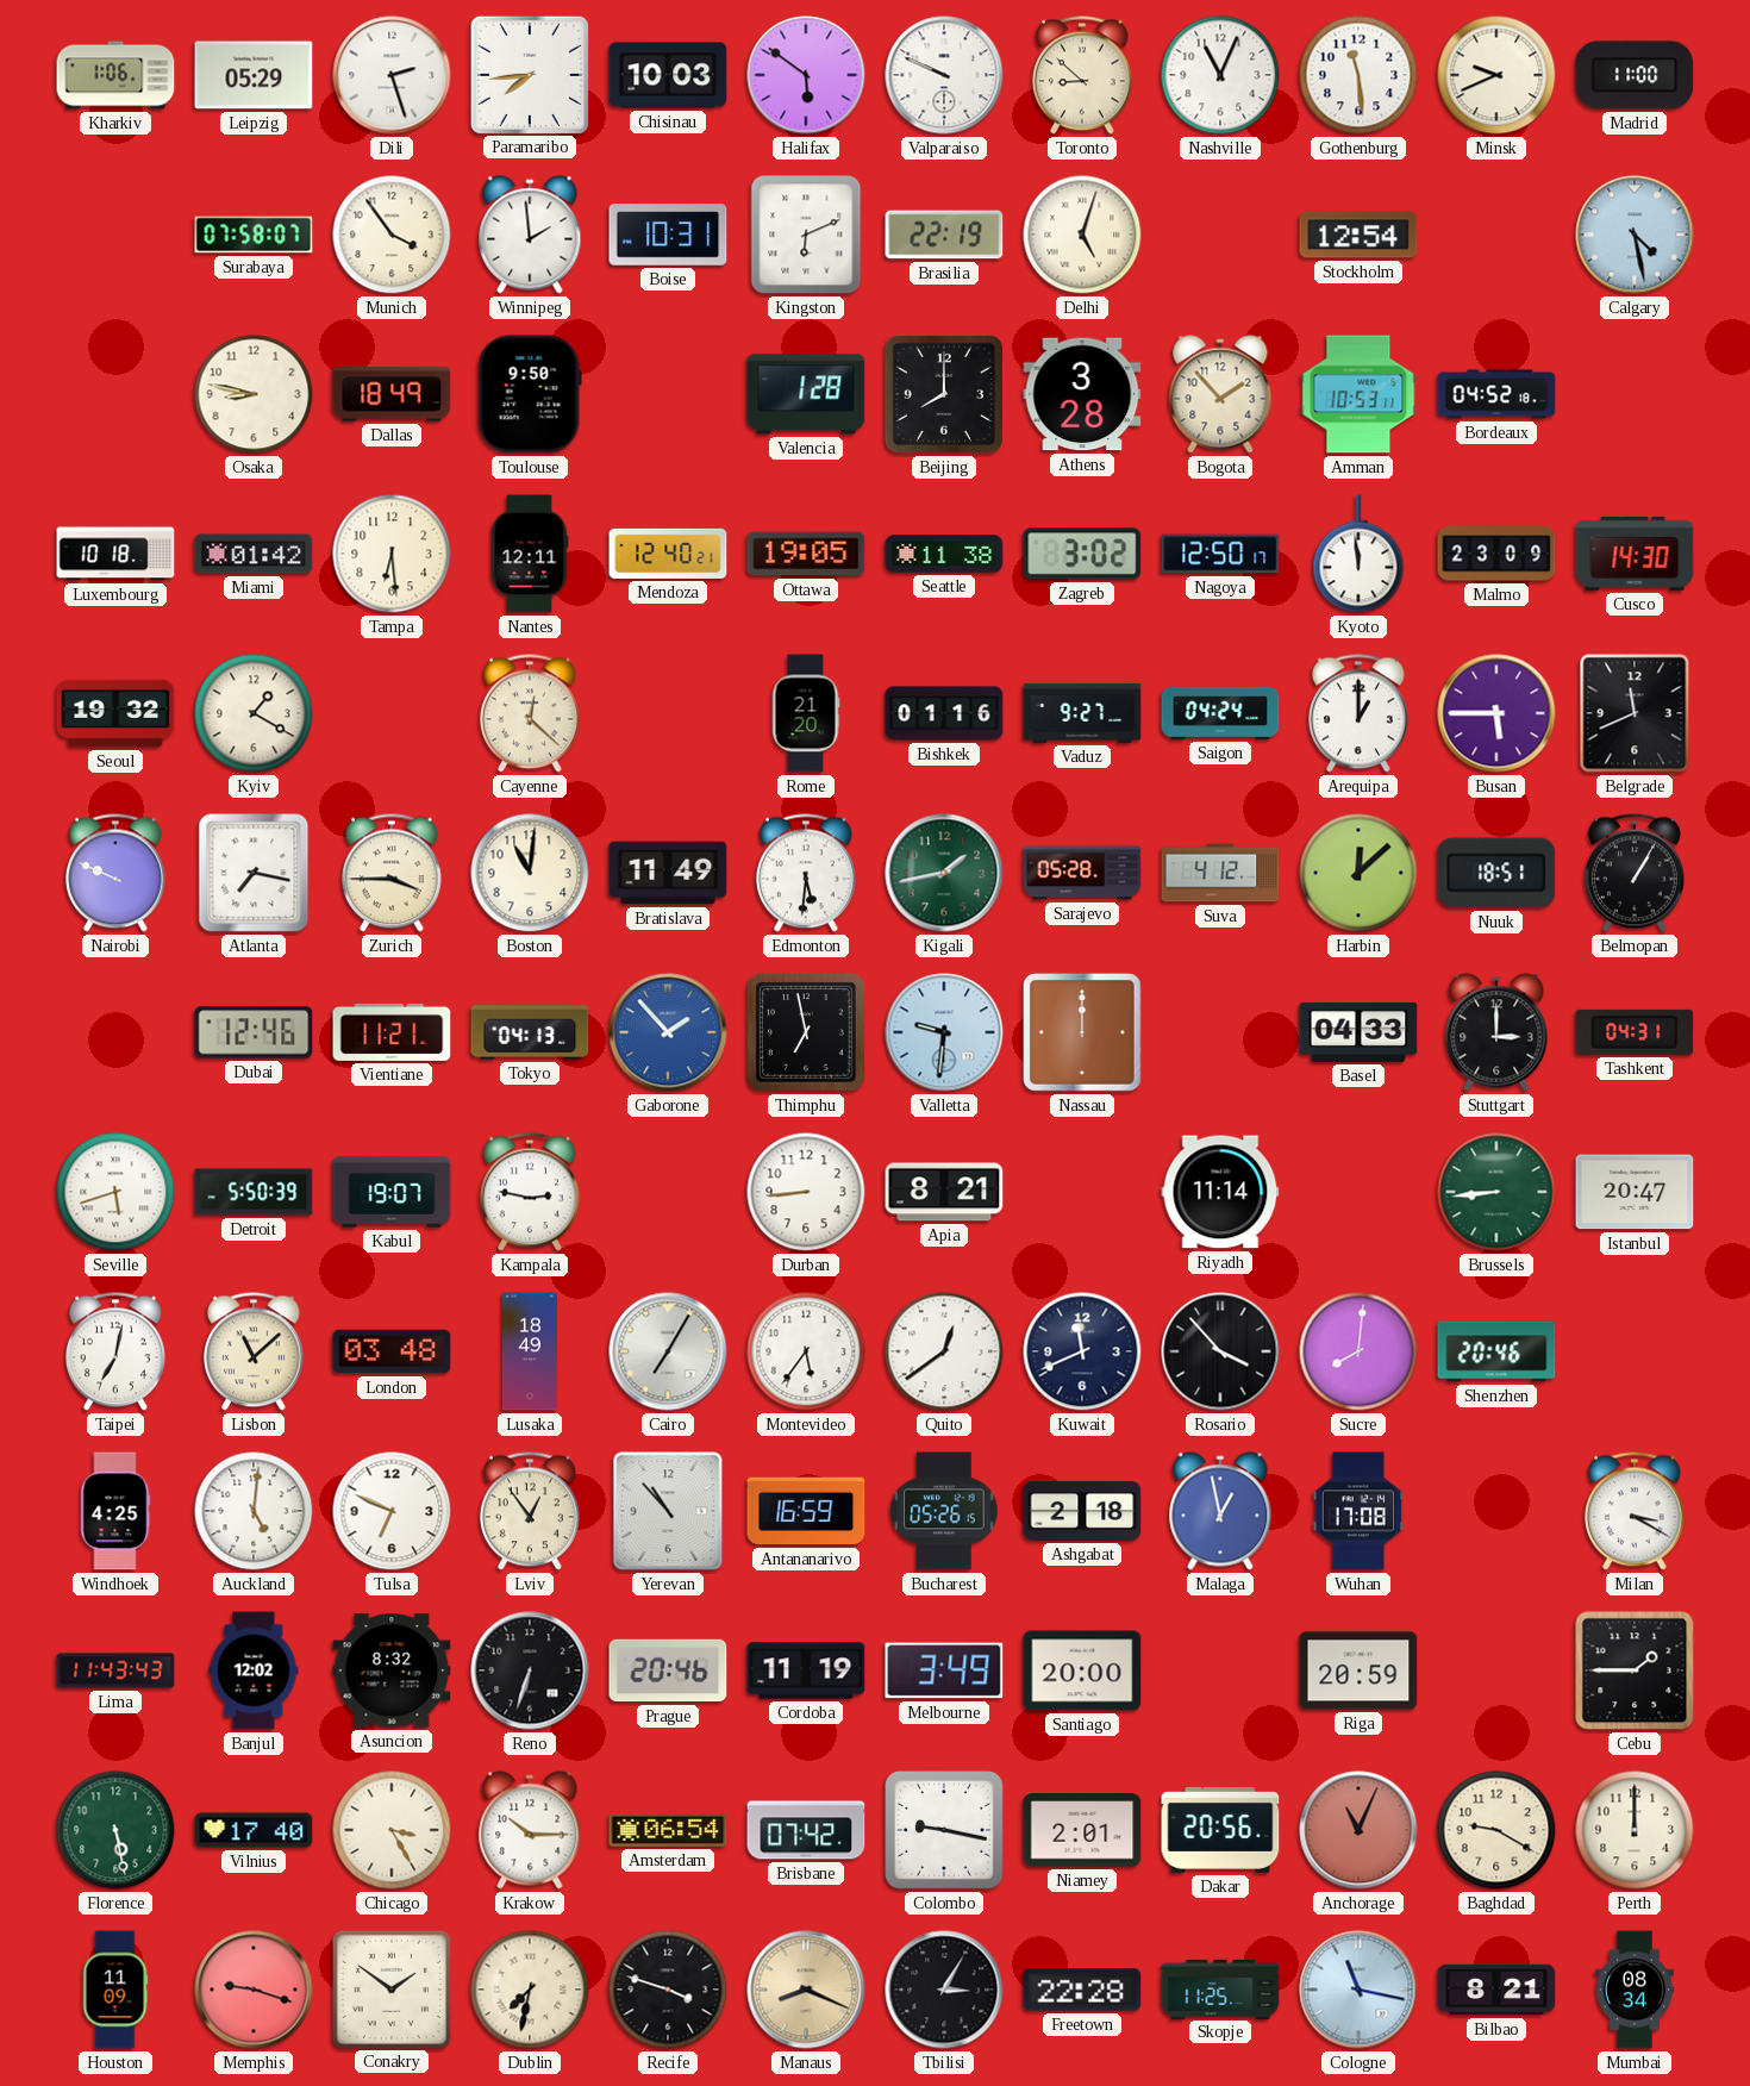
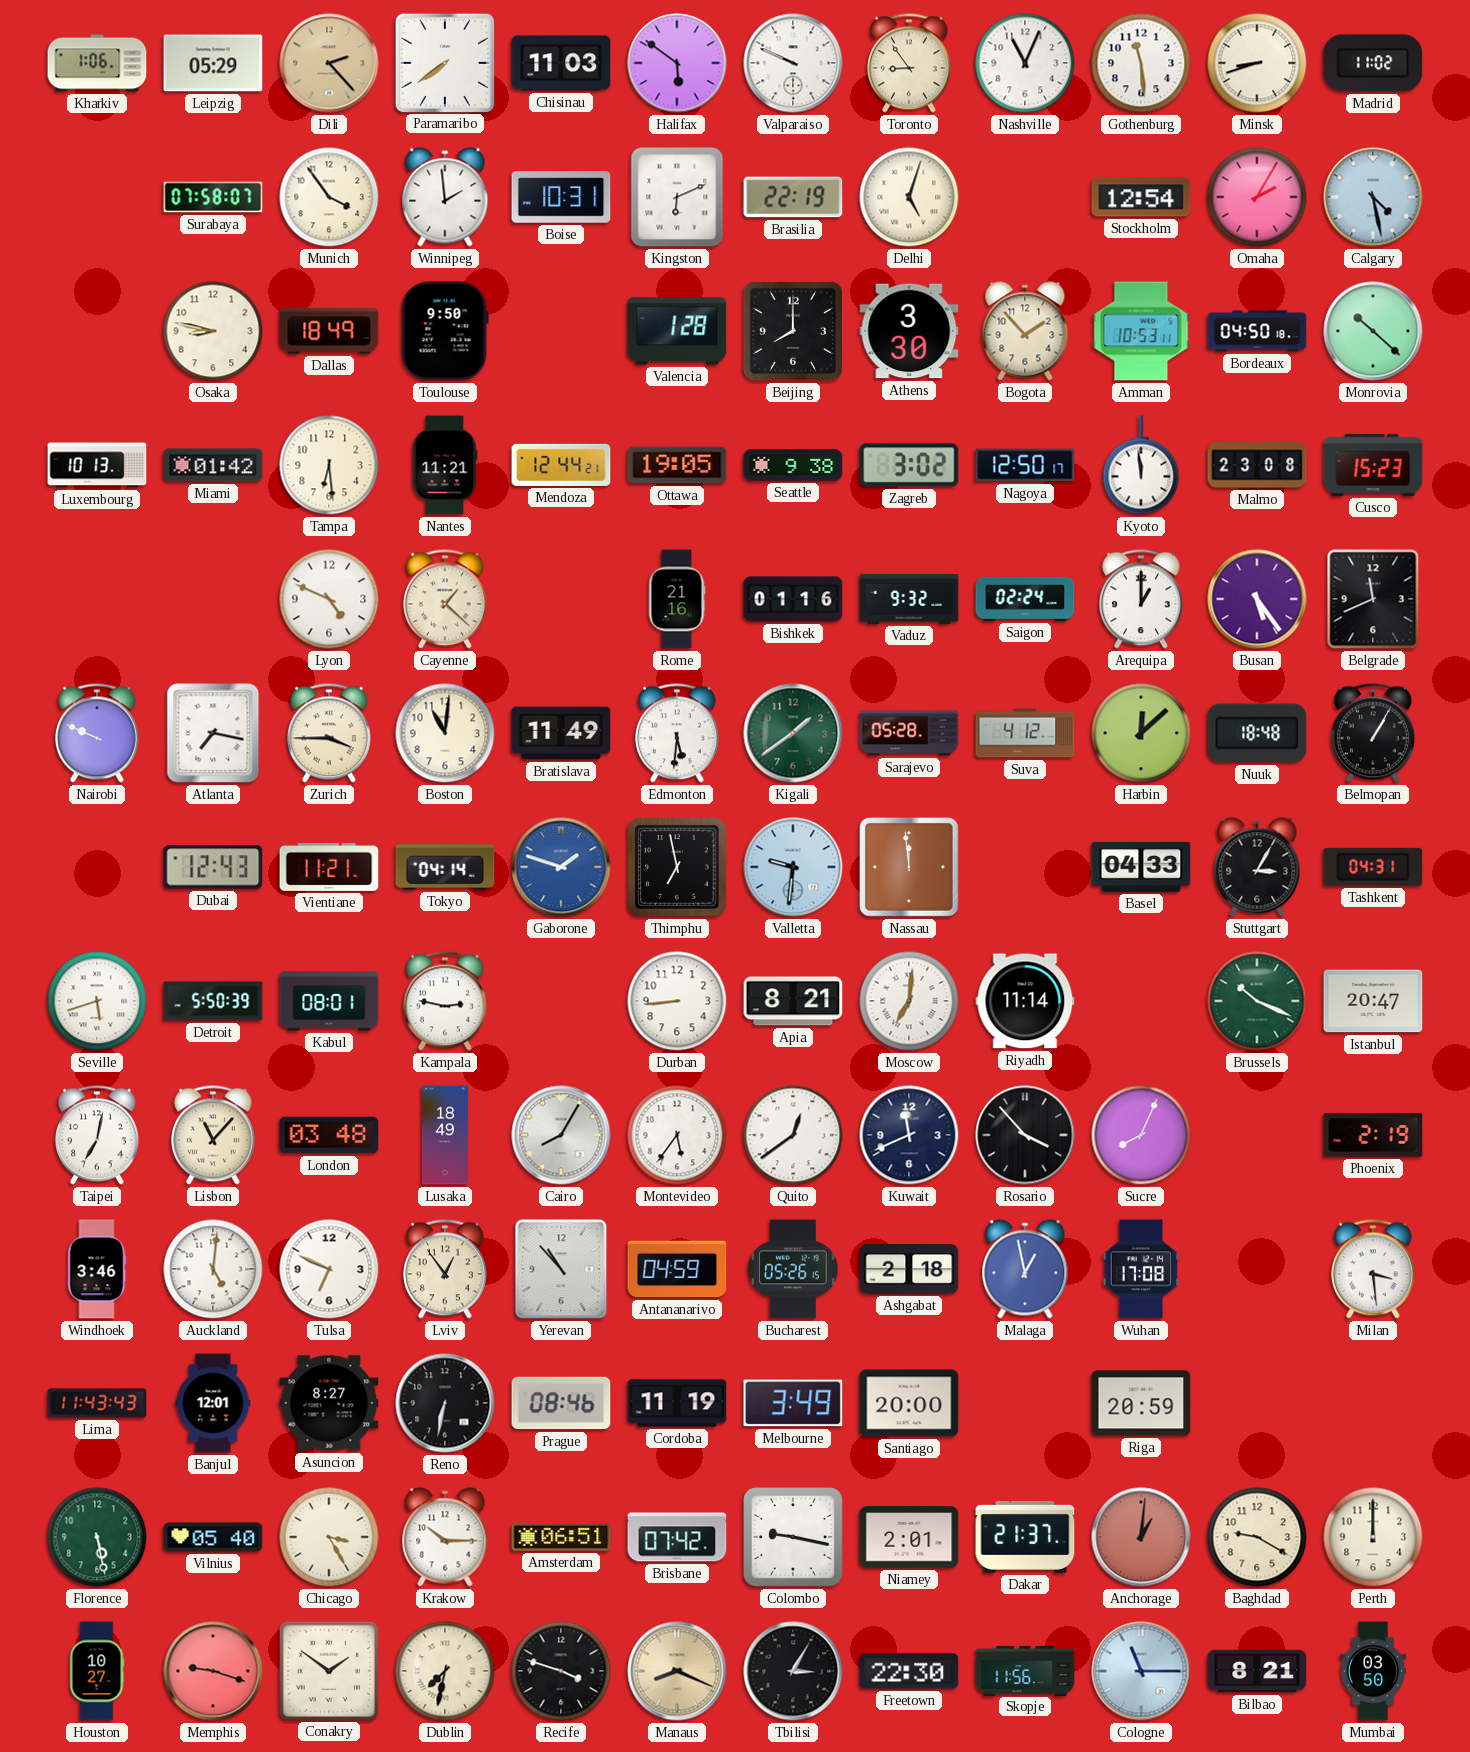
Dili: 2:27 -> 2:23 (329, 63)
Dili dial: white -> champagne (329, 63)
Paramaribo: 7:44 -> 7:39 (445, 62)
Chisinau: 10:03 -> 11:03 (561, 63)
Toronto: 8:52 -> 8:54 (909, 63)
Minsk: 9:41 -> 8:42 (1257, 63)
Madrid: 11:00 -> 11:02 (1373, 63)
Omaha: none -> 2:05 (1257, 197)
Athens: 3:28 -> 3:30 (909, 331)
Bordeaux: 04:52 -> 04:50 (1257, 331)
Monrovia: none -> 10:22 (1373, 331)
Luxembourg: 10:18 -> 10:13 (97, 465)
Nantes: 12:11 -> 11:21 (445, 465)
Mendoza: 12:40 -> 12:44 (561, 465)
Seattle: 11:38 -> 9:38 (793, 465)
Malmo: 23:09 -> 23:08 (1257, 465)
Cusco: 14:30 -> 15:23 (1373, 465)
Seoul: 19:32 -> none (115, 713)
Kyiv: 1:20 -> none (254, 713)
Lyon: none -> 4:49 (329, 599)
Cayenne: 12:22 -> 1:22 (445, 599)
Rome: 21:20 -> 21:16 (677, 599)
Vaduz: 9:27 -> 9:32 (909, 599)
Saigon: 04:24 -> 02:24 (1025, 599)
Busan: 5:45 -> 5:24 (1257, 599)
Kigali: 1:43 -> 1:39 (793, 733)
Nuuk: 18:51 -> 18:48 (1257, 733)
Dubai: 12:46 -> 12:43 (213, 867)
Tokyo: 04:13 -> 04:14 (445, 867)
Gaborone: 1:53 -> 1:48 (561, 867)
Nassau: 12:00 -> 11:59 (909, 867)
Stuttgart: 3:00 -> 3:05 (1257, 867)
Kabul: 19:07 -> 08:01 (329, 1001)
Moscow: none -> 7:01 (909, 1001)
Brussels: 8:44 -> 10:19 (1257, 1001)
Lisbon: 11:08 -> 11:07 (213, 1135)
Cairo: 7:05 -> 8:05 (561, 1135)
Sucre: 8:01 -> 8:04 (1141, 1135)
Shenzhen: 20:46 -> none (1496, 1351)
Phoenix: none -> 2:19 (1373, 1135)
Windhoek: 4:25 -> 3:46 (97, 1269)
Antananarivo: 16:59 -> 04:59 (677, 1269)
Milan: 3:20 -> 3:29 (1373, 1269)
Banjul: 12:02 -> 12:01 (213, 1403)
Asuncion: 8:32 -> 8:27 (329, 1403)
Reno: 6:33 -> 6:32 (445, 1403)
Prague: 20:46 -> 08:46 (561, 1403)
Cebu: 1:45 -> none (1635, 1670)
Vilnius: 17:40 -> 05:40 (213, 1537)
Amsterdam: 06:54 -> 06:51 (561, 1537)
Dakar: 20:56 -> 21:37 (1025, 1537)
Anchorage: 11:04 -> 1:01 (1141, 1537)
Houston: 11:09 -> 10:27 (97, 1671)
Freetown: 22:28 -> 22:30 (909, 1671)
Skopje: 11:25 -> 11:56 (1025, 1670)
Cologne: 11:17 -> 11:15 (1141, 1671)
Mumbai: 08:34 -> 03:50 (1372, 1671)
